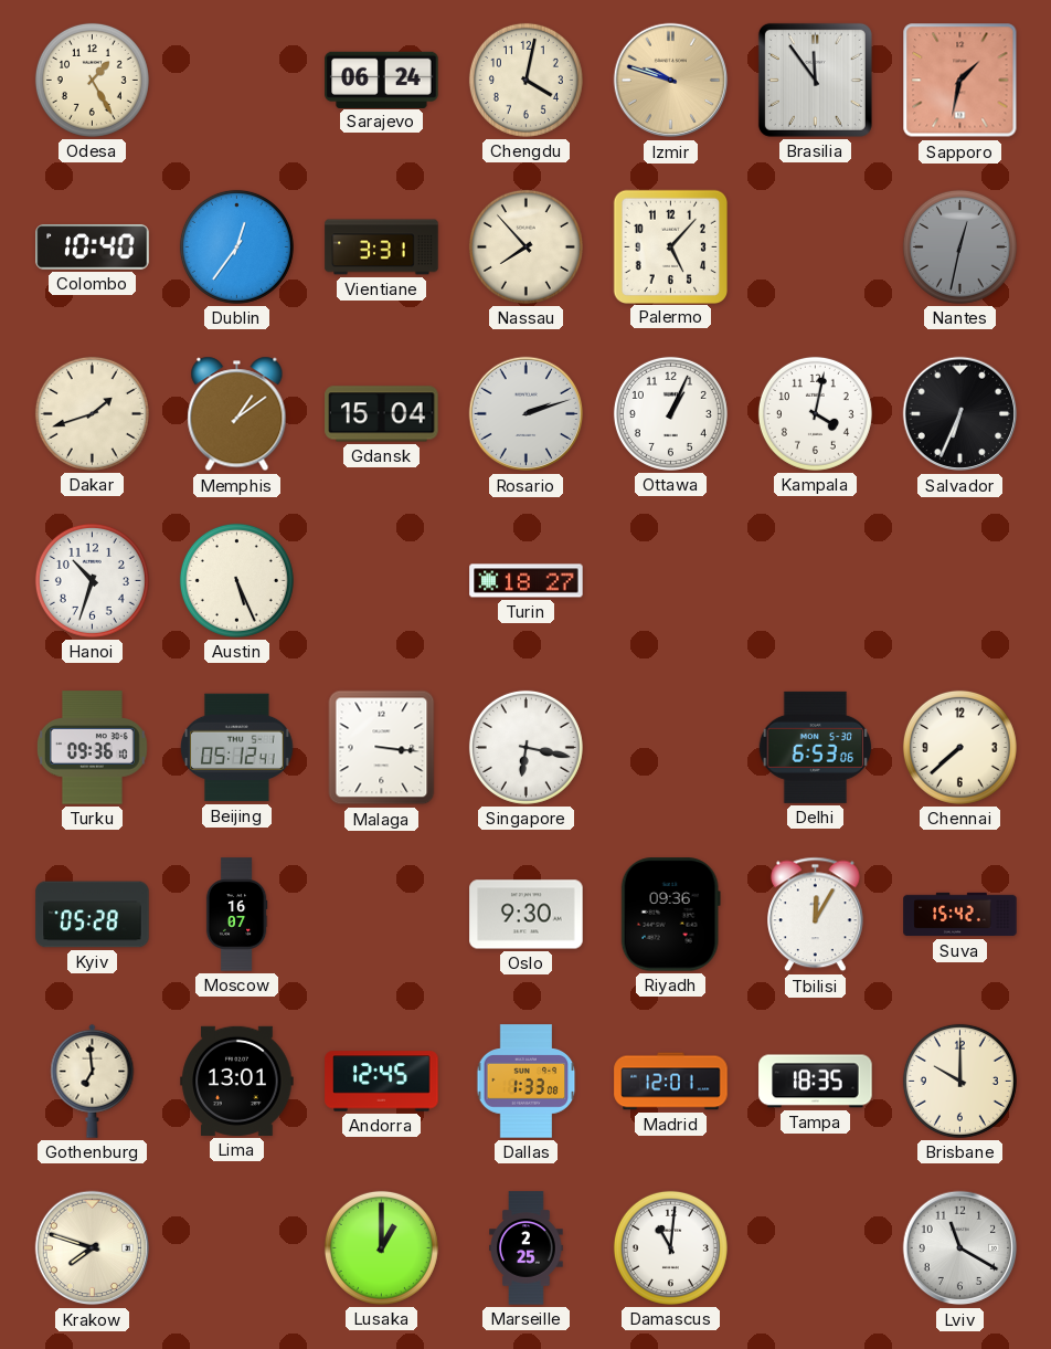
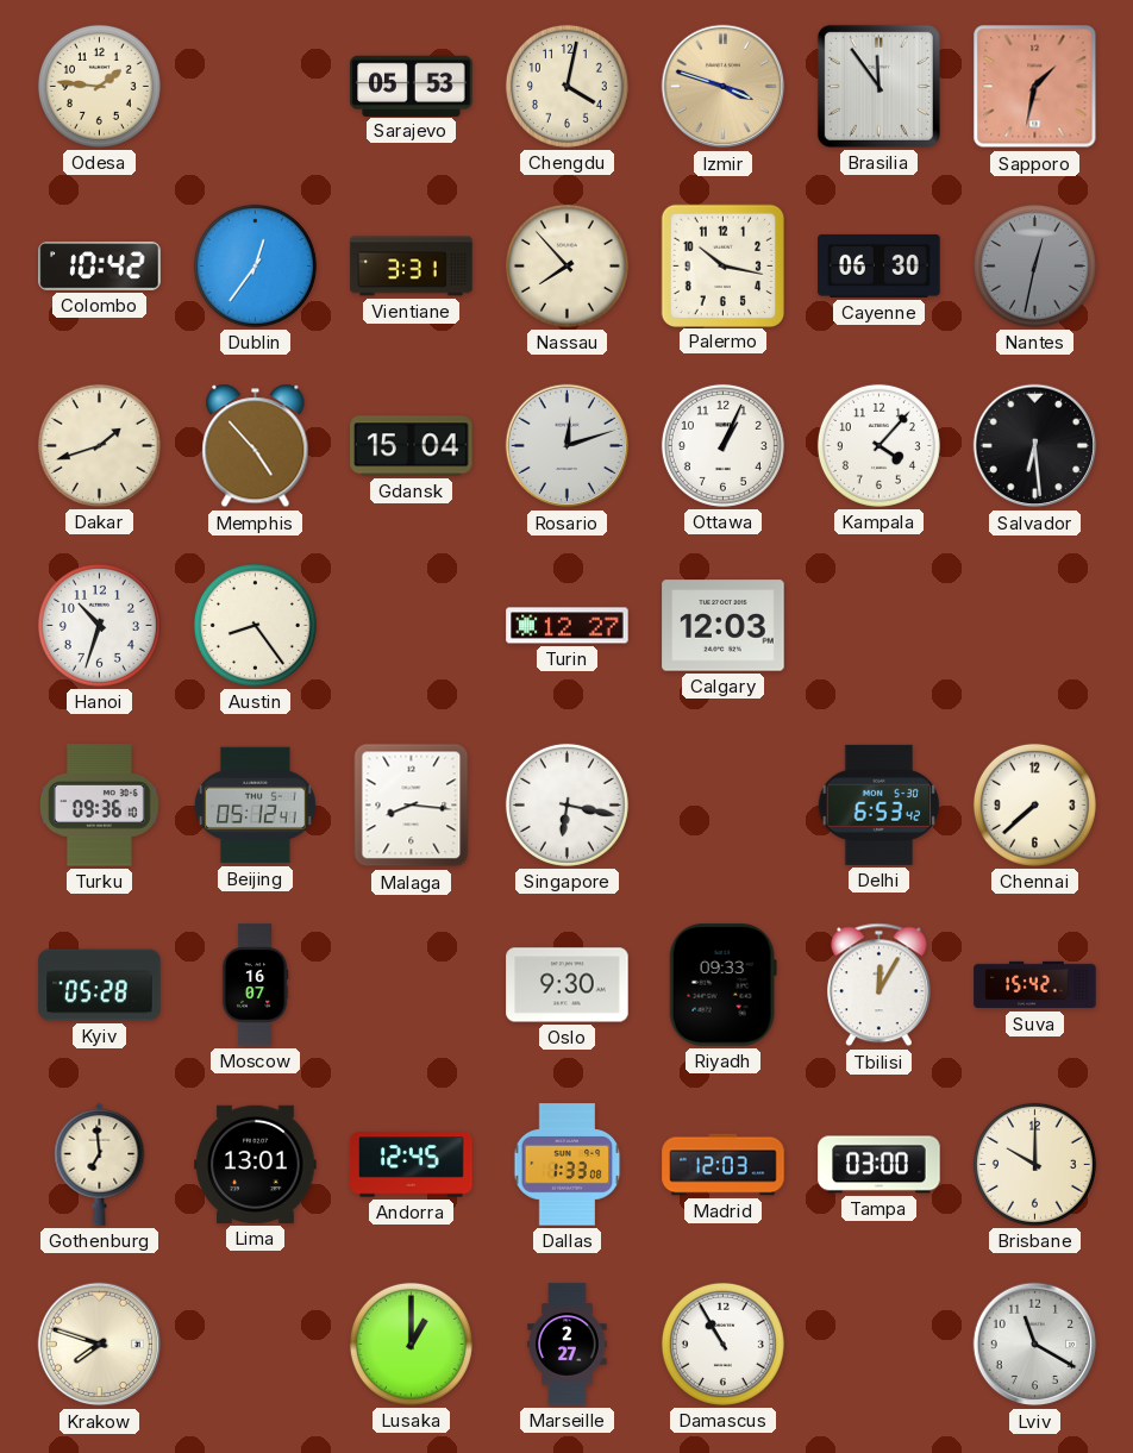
Odesa: 1:25 -> 1:46 (99, 86)
Sarajevo: 06:24 -> 05:53 (412, 86)
Izmir: 9:48 -> 3:48 (724, 87)
Colombo: 10:40 -> 10:42 (100, 267)
Palermo: 5:07 -> 10:17 (722, 265)
Cayenne: none -> 06:30 (880, 265)
Memphis: 1:09 -> 4:53 (256, 446)
Rosario: 2:12 -> 12:12 (568, 446)
Kampala: 4:02 -> 4:07 (878, 445)
Salvador: 6:34 -> 6:29 (1035, 446)
Austin: 5:26 -> 8:24 (255, 625)
Turin: 18:27 -> 12:27 (568, 626)
Calgary: none -> 12:03 (724, 626)
Malaga: 3:16 -> 8:16 (412, 806)
Delhi: 6:53:06 -> 6:53:42 (880, 804)
Riyadh: 09:36 -> 09:33 (722, 985)
Madrid: 12:01 -> 12:03 (724, 1165)
Tampa: 18:35 -> 03:00 (880, 1165)
Marseille: 2:25 -> 2:27 (568, 1345)
Damascus: 11:01 -> 10:55 (722, 1344)
